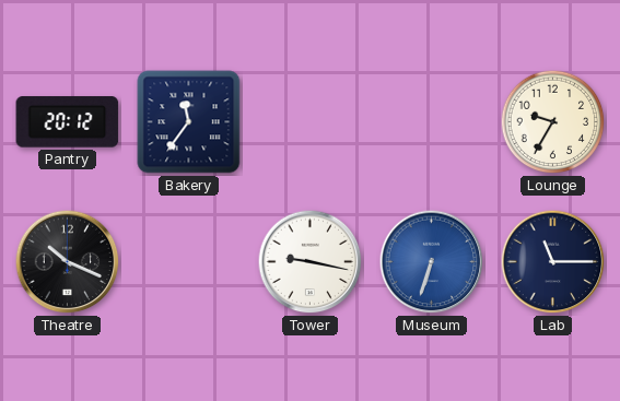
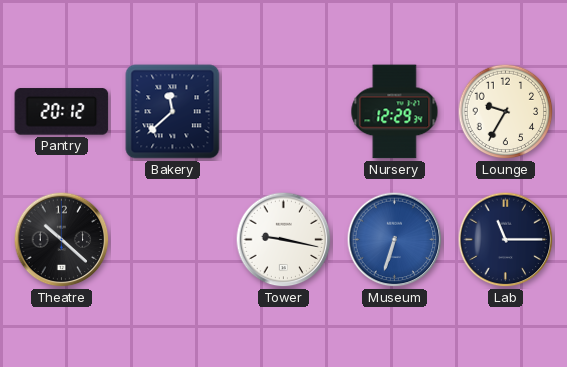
Bakery: 11:36 -> 11:38 (173, 112)
Nursery: none -> 12:29 (395, 112)
Theatre: 10:19 -> 10:22 (62, 240)
